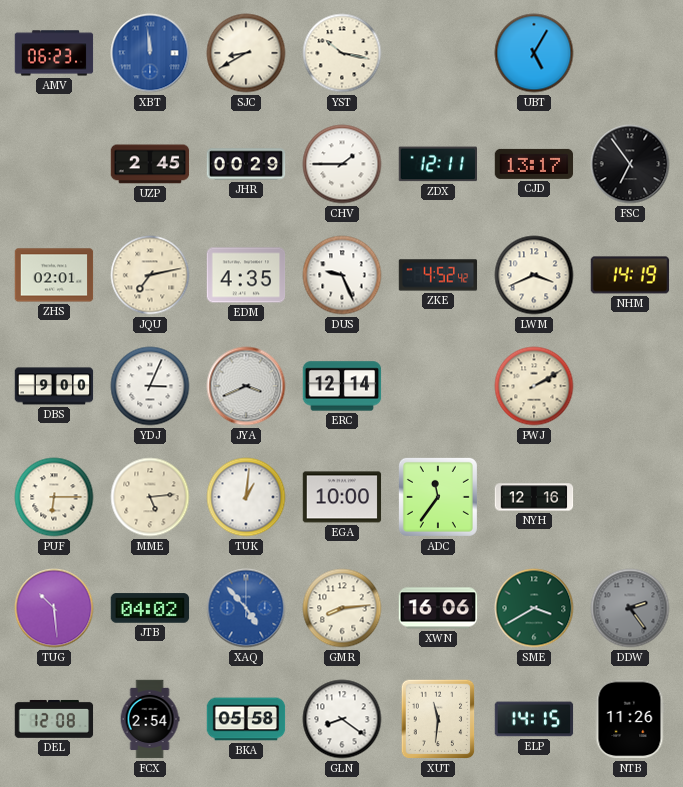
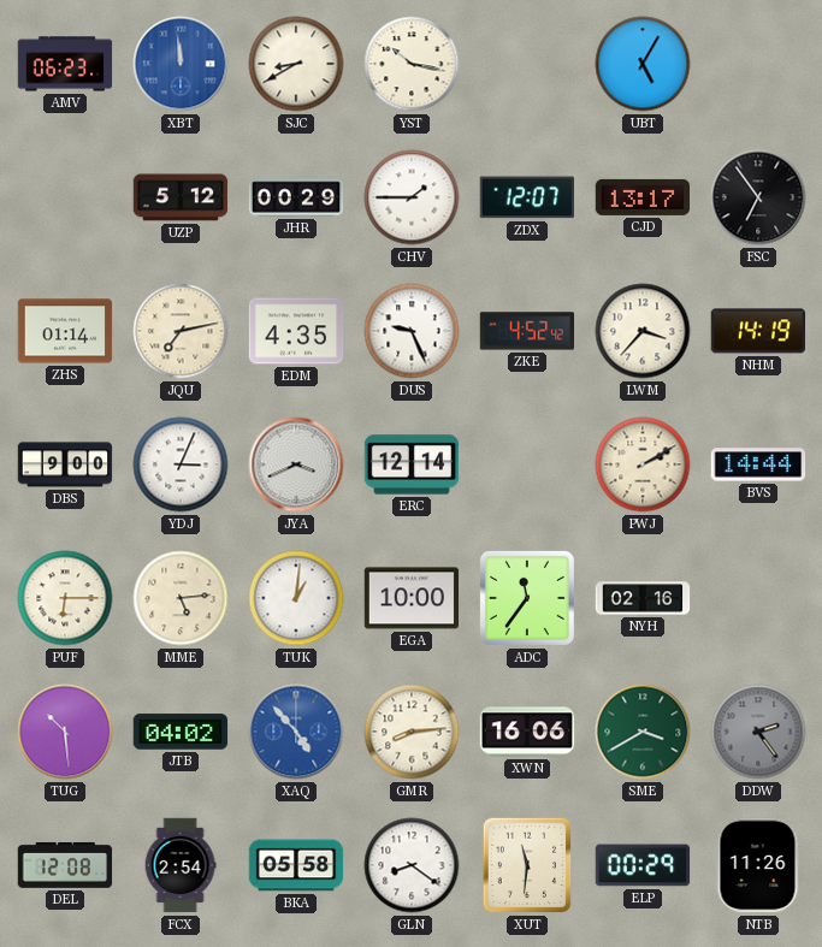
UZP: 2:45 -> 5:12 (181, 197)
ZDX: 12:11 -> 12:07 (526, 197)
ZHS: 02:01 -> 01:14 (65, 331)
LWM: 3:41 -> 3:37 (643, 331)
BVS: none -> 14:44 (758, 464)
NYH: 12:16 -> 02:16 (643, 598)
ELP: 14:15 -> 00:29 (643, 865)
